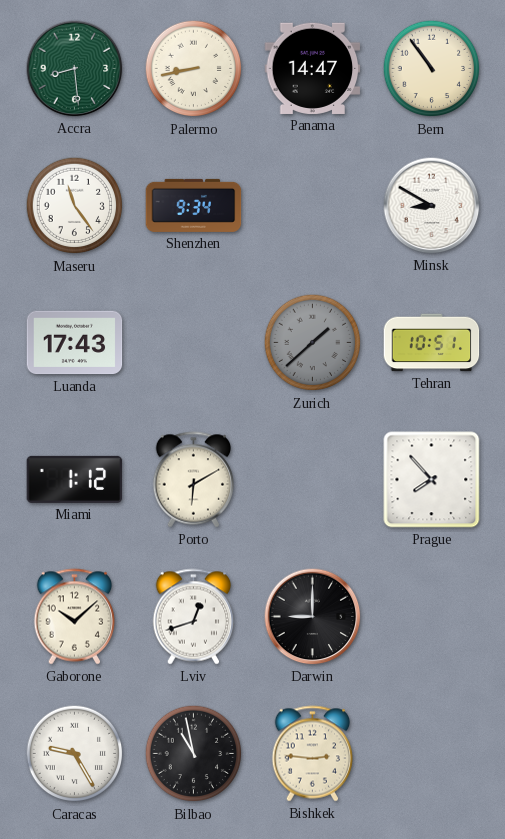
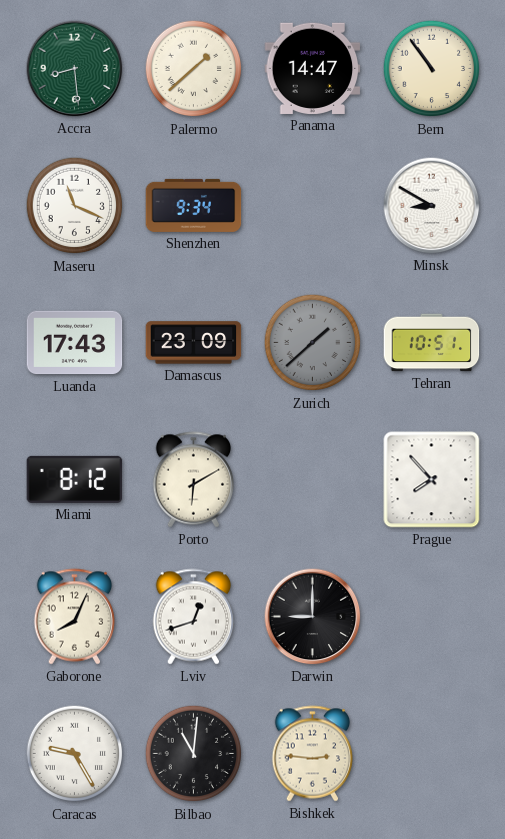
Palermo: 8:43 -> 1:38 (194, 69)
Maseru: 11:24 -> 11:19 (75, 206)
Damascus: none -> 23:09 (194, 343)
Miami: 1:12 -> 8:12 (75, 479)
Gaborone: 10:08 -> 8:04 (75, 617)
Bilbao: 10:58 -> 11:01 (194, 754)
